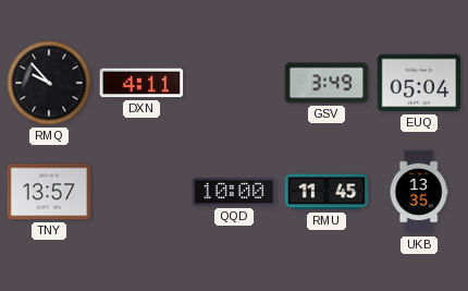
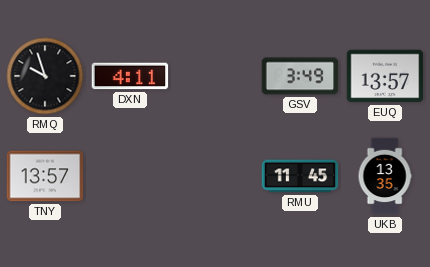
RMQ: 9:53 -> 9:57 (45, 76)
EUQ: 05:04 -> 13:57 (385, 76)
QQD: 10:00 -> none (234, 192)
